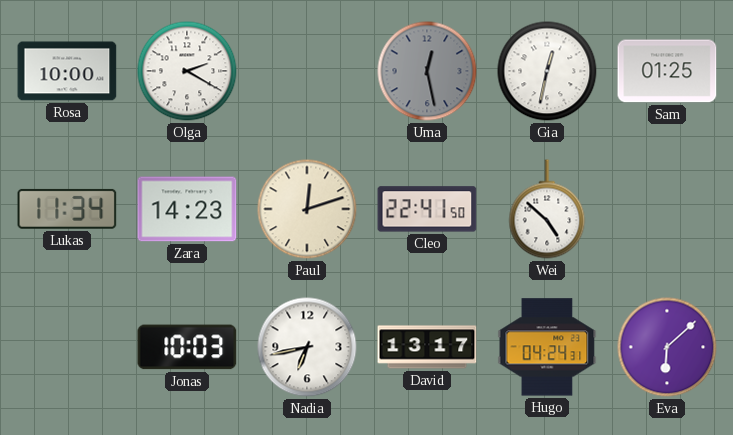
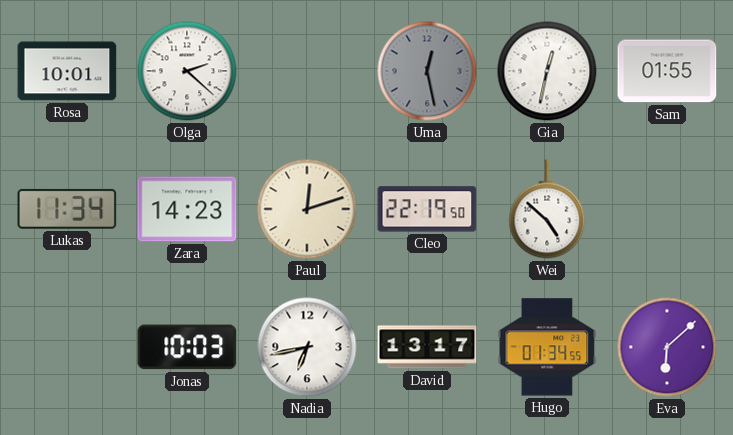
Rosa: 10:00 -> 10:01 (67, 71)
Olga: 2:20 -> 2:22 (187, 71)
Sam: 01:25 -> 01:55 (667, 71)
Cleo: 22:41 -> 22:19 (427, 209)
Hugo: 04:24 -> 01:34 (547, 347)
